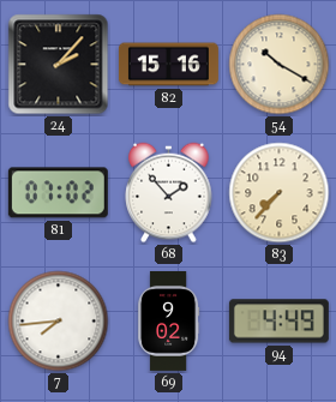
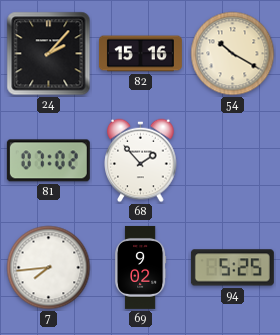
83: 7:37 -> none (280, 193)
94: 4:49 -> 5:25 (232, 268)
